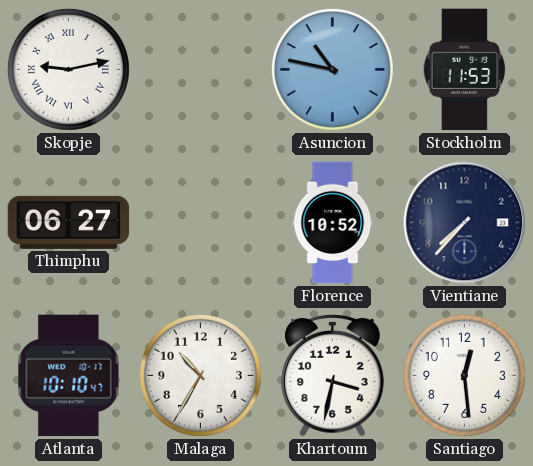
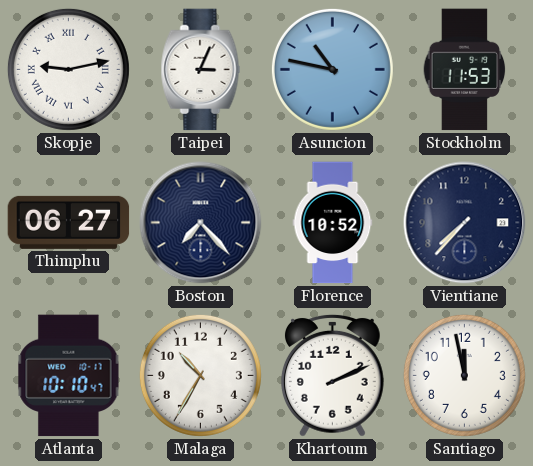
Taipei: none -> 3:04 (201, 70)
Boston: none -> 7:23 (201, 223)
Khartoum: 3:32 -> 2:11 (332, 375)
Santiago: 12:29 -> 11:58 (464, 375)
